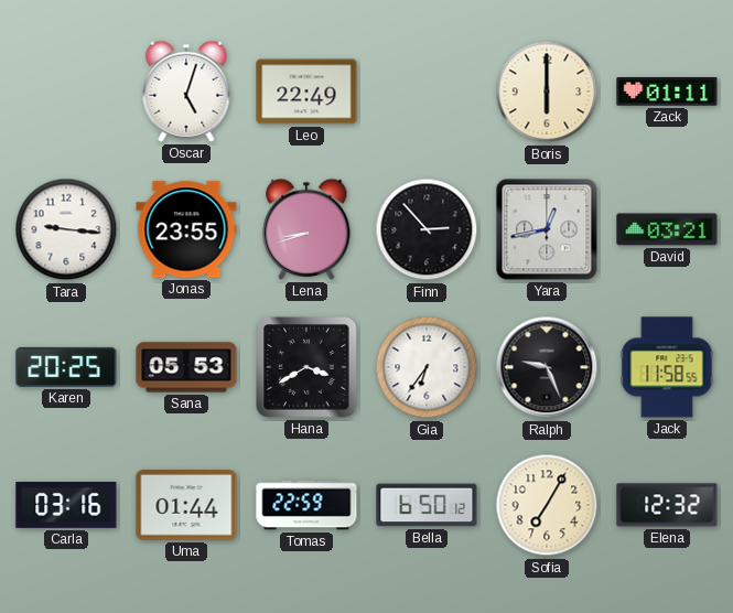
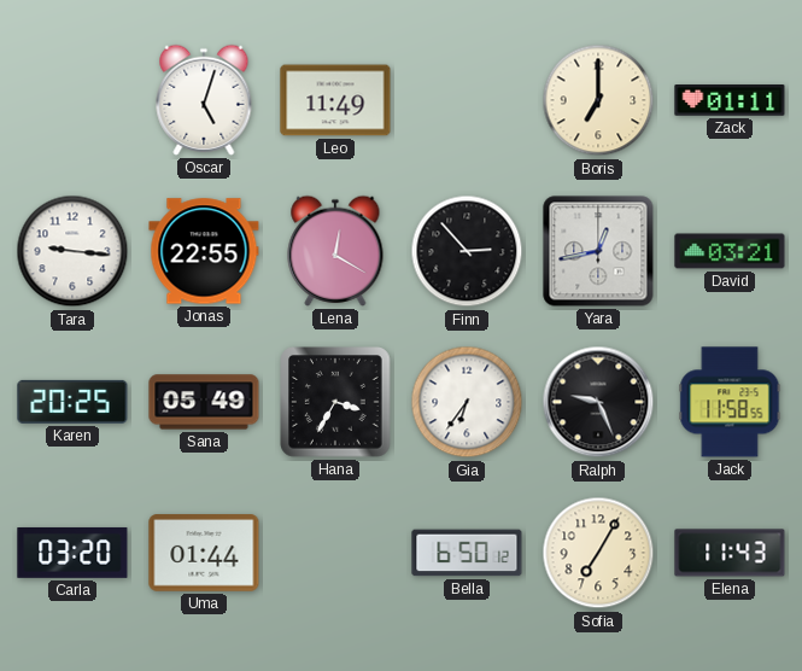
Leo: 22:49 -> 11:49 (335, 100)
Boris: 6:00 -> 7:00 (598, 100)
Jonas: 23:55 -> 22:55 (204, 251)
Lena: 8:42 -> 12:20 (335, 251)
Sana: 05:53 -> 05:49 (204, 402)
Hana: 3:40 -> 3:35 (335, 402)
Carla: 03:16 -> 03:20 (72, 553)
Tomas: 22:59 -> none (306, 505)
Elena: 12:32 -> 11:43 (730, 553)
